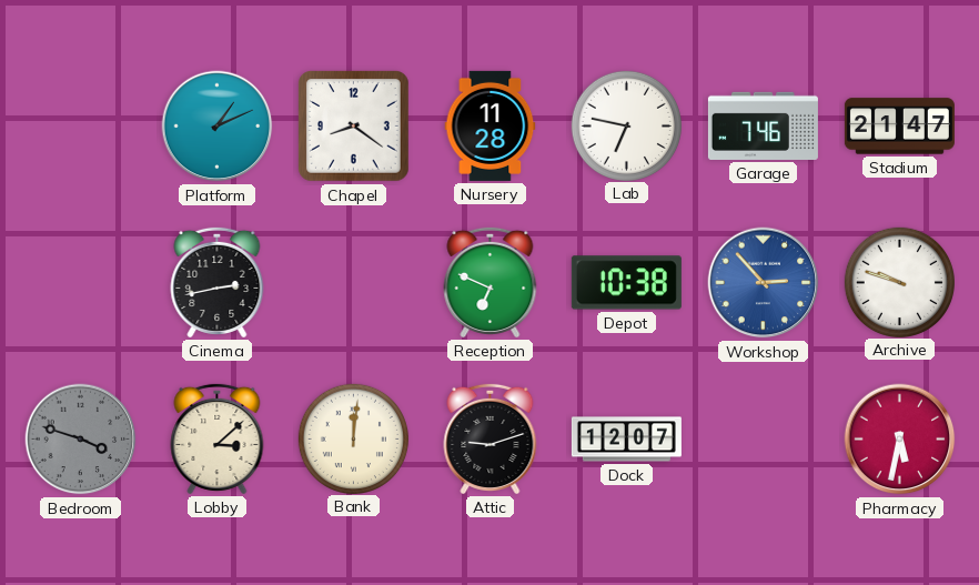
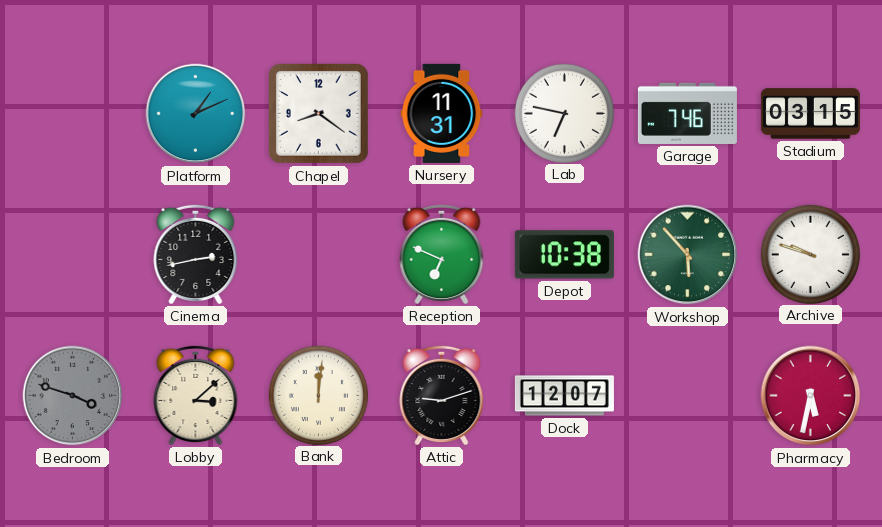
Nursery: 11:28 -> 11:31 (442, 113)
Stadium: 21:47 -> 03:15 (810, 114)
Workshop: 2:53 -> 5:53 (688, 255)
Workshop dial: blue -> green (688, 255)
